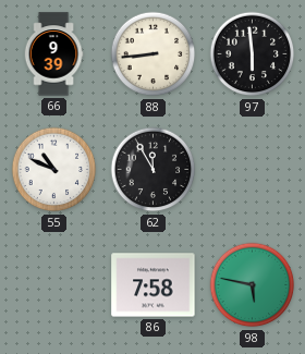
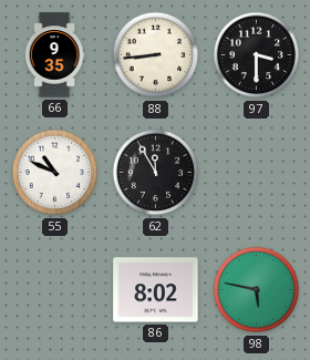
66: 9:39 -> 9:35 (54, 55)
97: 5:59 -> 3:30 (257, 55)
86: 7:58 -> 8:02 (156, 290)
